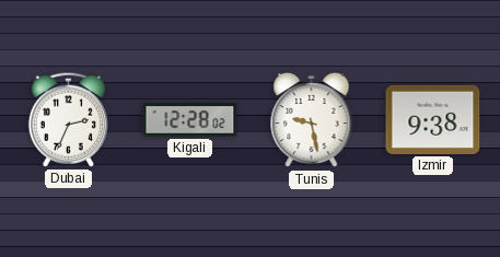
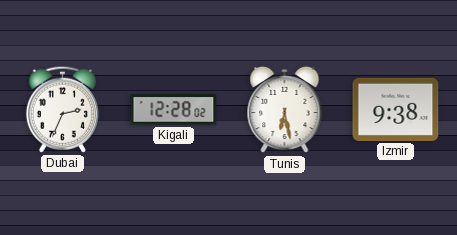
Tunis: 9:28 -> 6:28 (285, 110)
